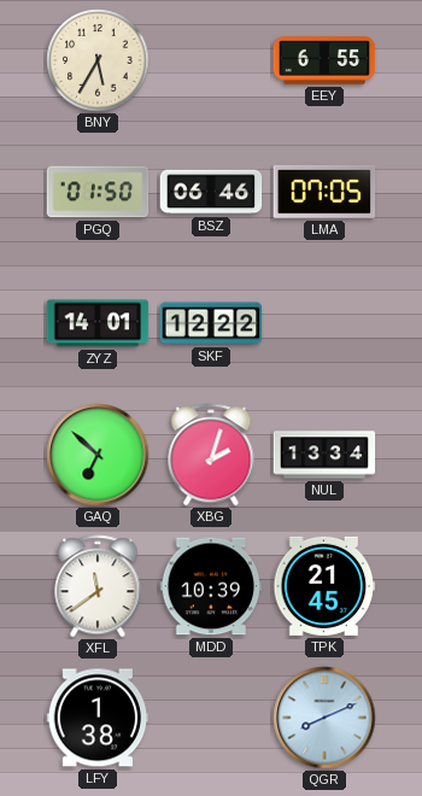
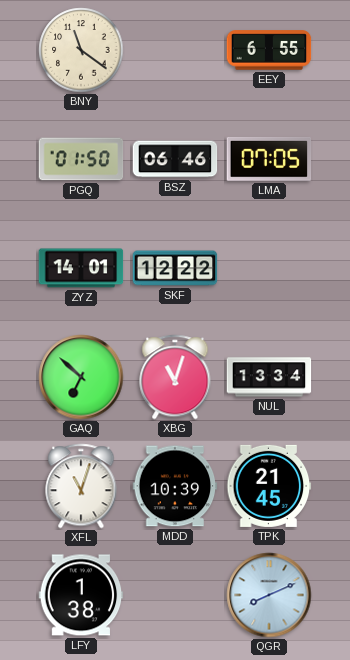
BNY: 5:35 -> 11:21 (81, 50)
XBG: 2:03 -> 11:03 (175, 377)
XFL: 11:39 -> 11:03 (81, 486)
